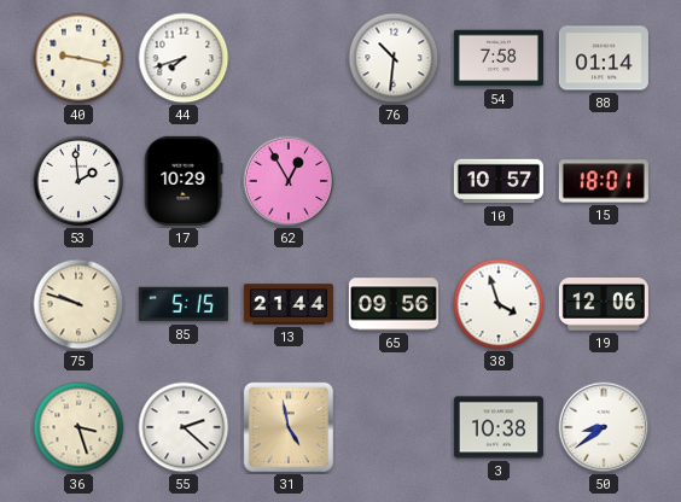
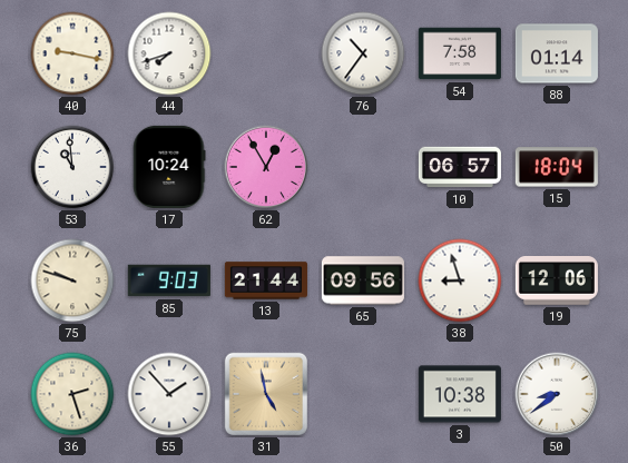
76: 10:31 -> 10:36 (363, 53)
53: 1:59 -> 10:59 (72, 167)
17: 10:29 -> 10:24 (169, 167)
10: 10:57 -> 06:57 (460, 167)
15: 18:01 -> 18:04 (557, 167)
85: 5:15 -> 9:03 (169, 280)
38: 3:57 -> 8:57 (460, 280)
36: 3:27 -> 2:27 (72, 394)
55: 2:22 -> 1:53 (169, 394)
